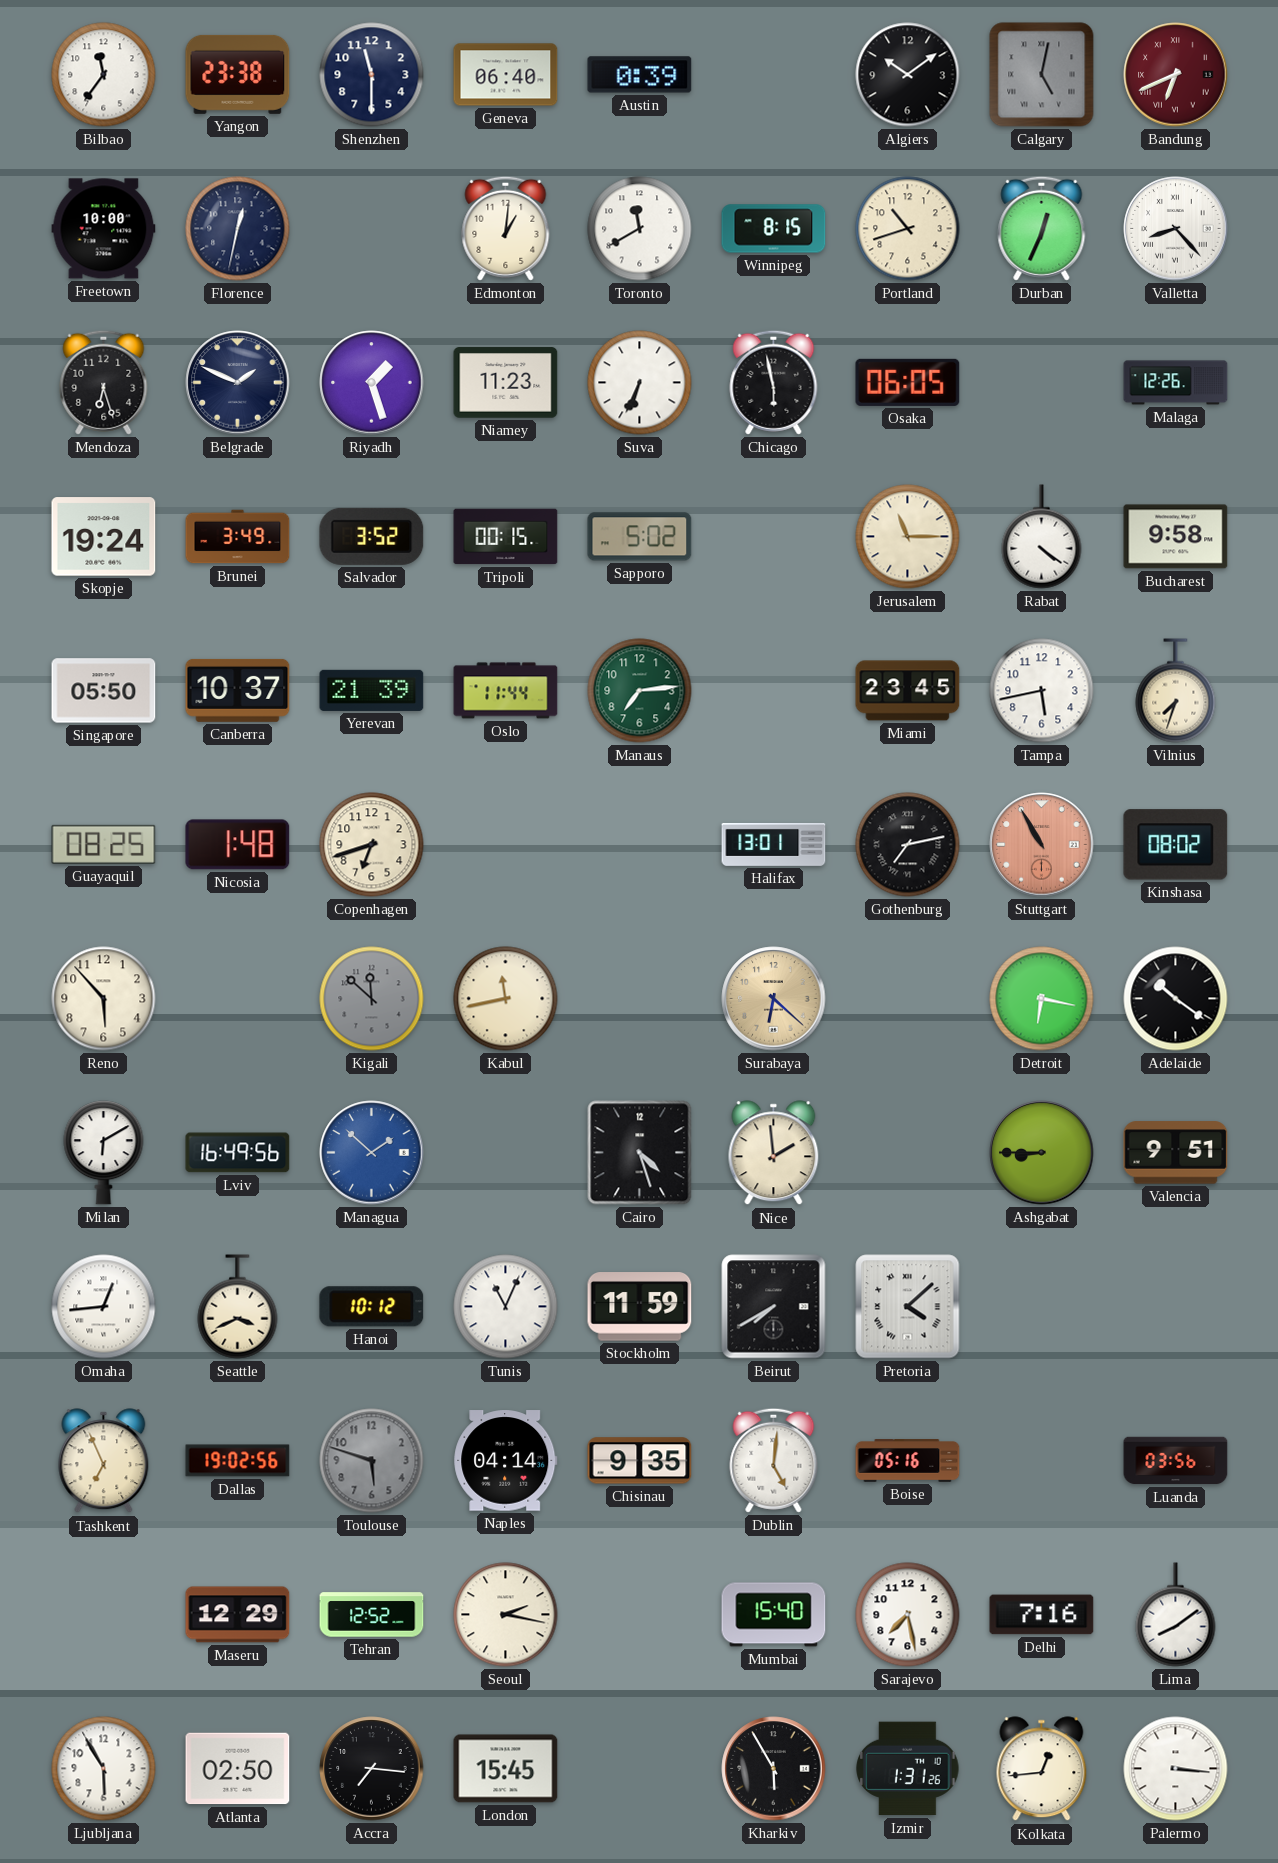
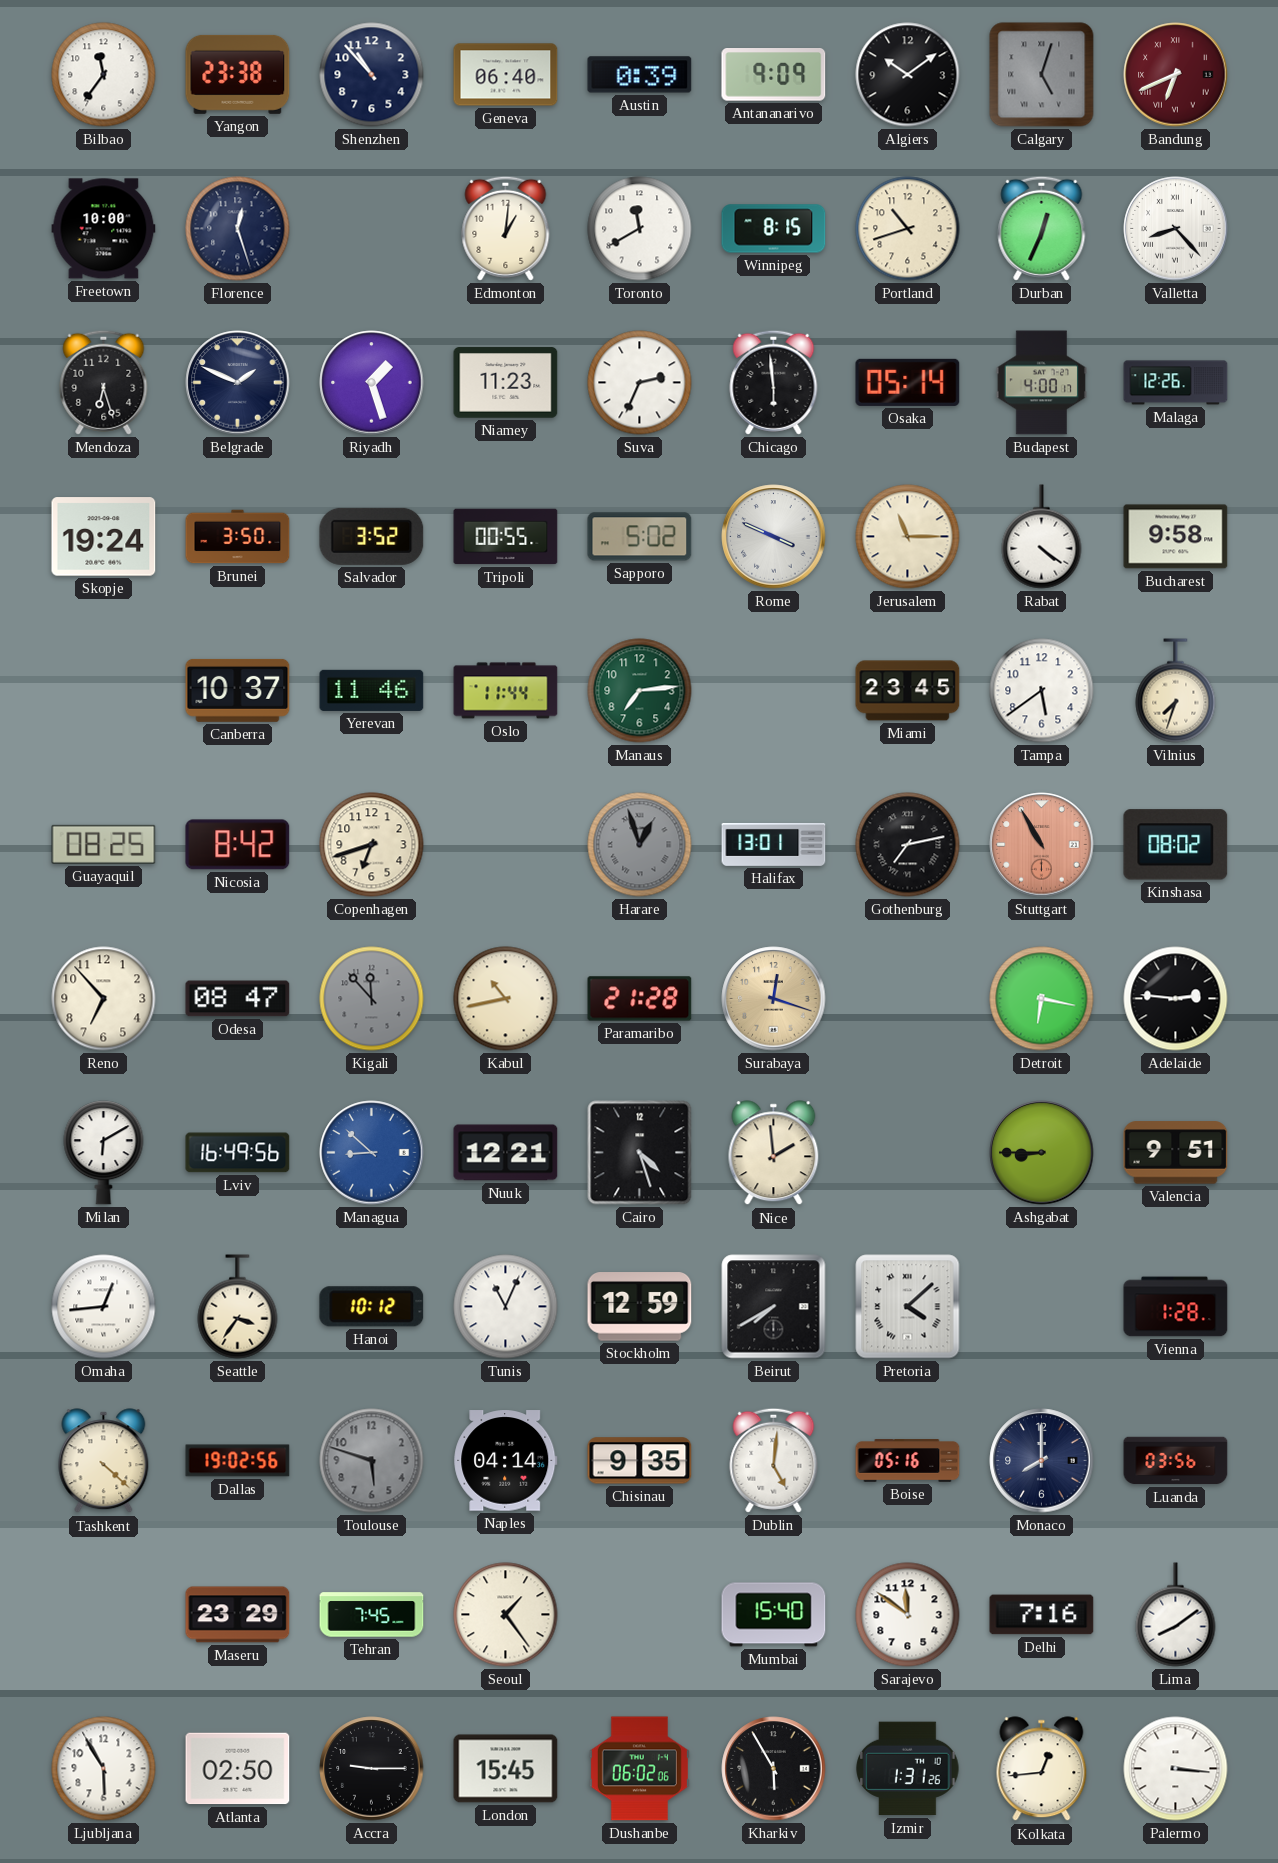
Shenzhen: 11:30 -> 10:53 (372, 75)
Antananarivo: none -> 9:09 (774, 75)
Calgary: 5:02 -> 5:03 (1042, 75)
Florence: 12:32 -> 12:27 (238, 229)
Suva: 6:34 -> 2:34 (640, 383)
Chicago: 5:58 -> 5:59 (774, 382)
Osaka: 06:05 -> 05:14 (908, 382)
Budapest: none -> 4:00 (1041, 383)
Brunei: 3:49 -> 3:50 (238, 537)
Tripoli: 00:15 -> 00:55 (506, 537)
Rome: none -> 3:49 (774, 537)
Singapore: 05:50 -> none (104, 691)
Yerevan: 21:39 -> 11:46 (372, 690)
Tampa: 5:43 -> 5:39 (1042, 691)
Nicosia: 1:48 -> 8:42 (238, 845)
Harare: none -> 12:57 (640, 845)
Reno: 5:53 -> 6:53 (104, 999)
Odesa: none -> 08:47 (238, 999)
Kigali: 11:52 -> 11:53 (372, 999)
Kabul: 11:43 -> 10:43 (506, 999)
Paramaribo: none -> 21:28 (640, 999)
Surabaya: 6:22 -> 12:18 (774, 999)
Adelaide: 10:21 -> 2:46 (1176, 999)
Managua: 1:52 -> 8:52 (372, 1153)
Nuuk: none -> 12:21 (506, 1153)
Seattle: 3:41 -> 3:36 (238, 1307)
Stockholm: 11:59 -> 12:59 (640, 1307)
Vienna: none -> 1:28 (1176, 1307)
Tashkent: 6:56 -> 4:22 (104, 1461)
Monaco: none -> 8:00 (1042, 1461)
Maseru: 12:29 -> 23:29 (238, 1615)
Tehran: 12:52 -> 7:45 (372, 1615)
Seoul: 2:17 -> 1:24 (506, 1615)
Sarajevo: 7:28 -> 11:51 (908, 1615)
Accra: 7:16 -> 9:15 (372, 1769)
Dushanbe: none -> 06:02 (639, 1769)
